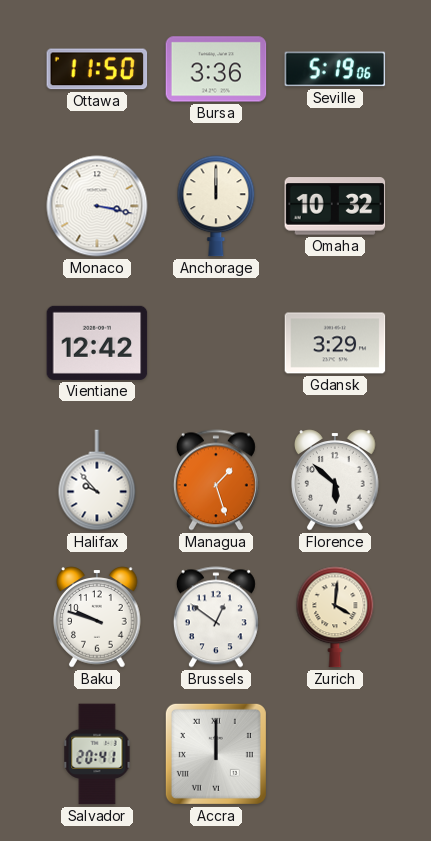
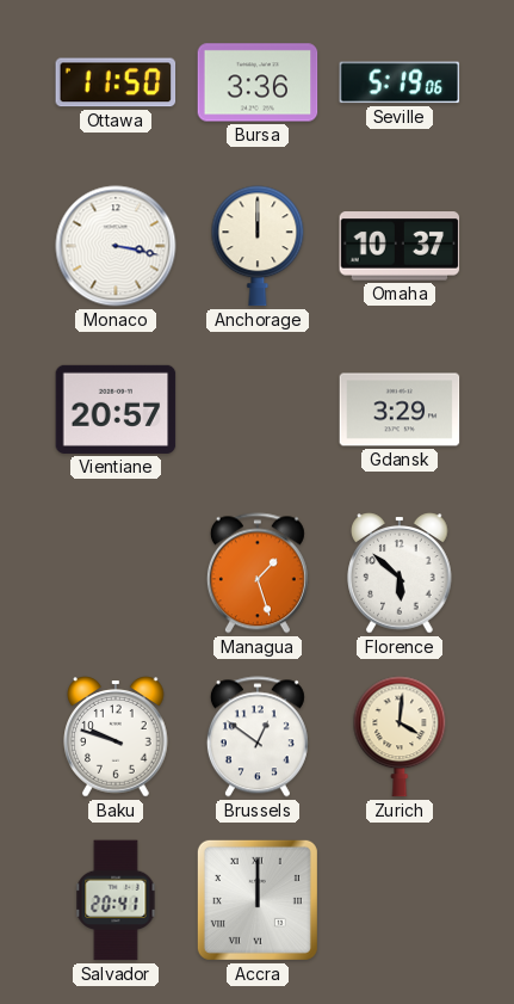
Omaha: 10:32 -> 10:37 (400, 246)
Vientiane: 12:42 -> 20:57 (116, 409)
Halifax: 9:53 -> none (97, 480)
